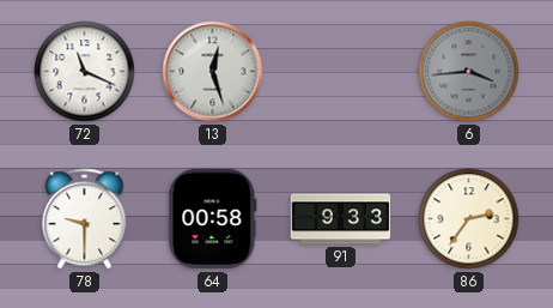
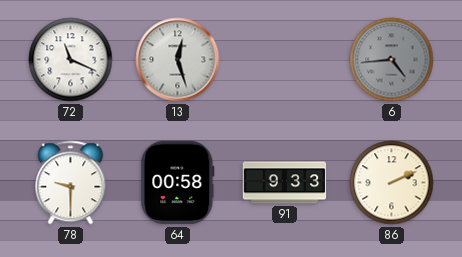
6: 3:44 -> 4:44 (392, 60)
86: 2:36 -> 2:11 (392, 183)
